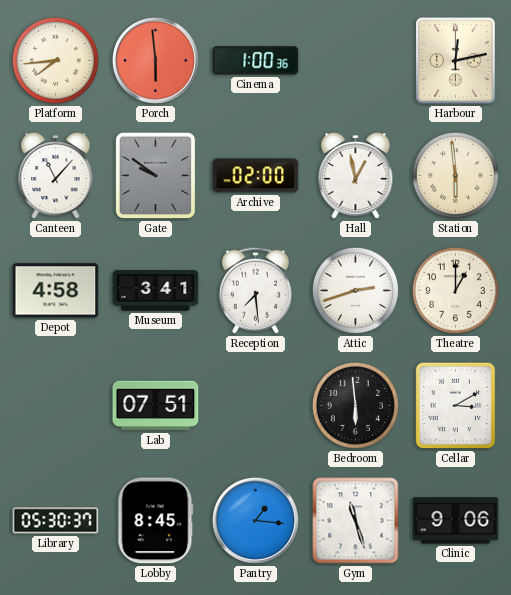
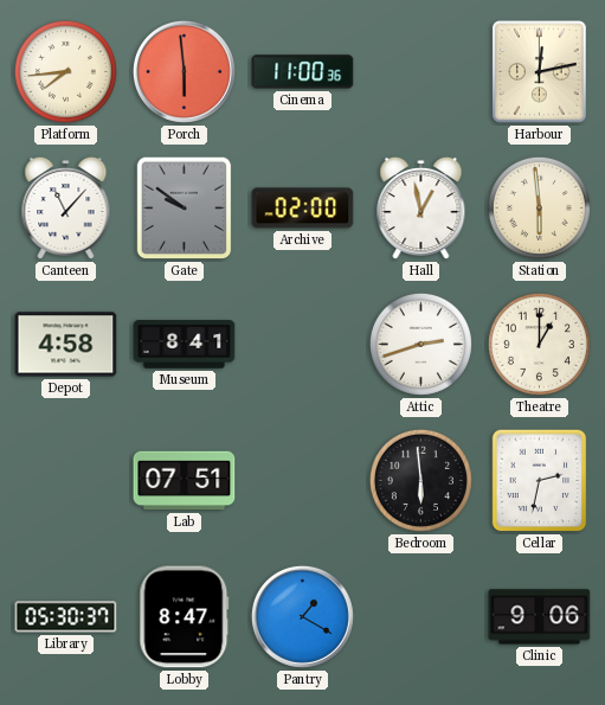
Cinema: 1:00 -> 11:00 (303, 72)
Museum: 3:41 -> 8:41 (185, 345)
Reception: 7:29 -> none (255, 290)
Cellar: 3:10 -> 2:32 (540, 481)
Lobby: 8:45 -> 8:47 (185, 617)
Pantry: 1:16 -> 1:20 (302, 616)
Gym: 11:27 -> none (356, 521)
